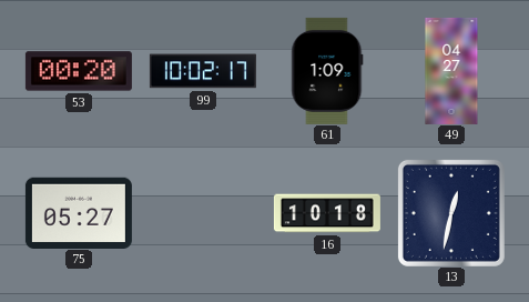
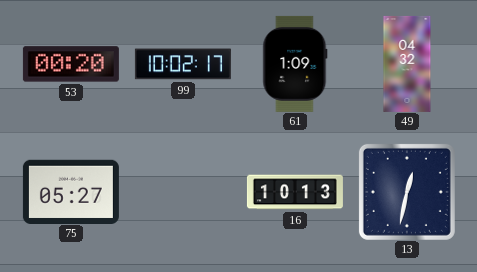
49: 04:27 -> 04:32 (407, 64)
16: 10:18 -> 10:13 (295, 192)
